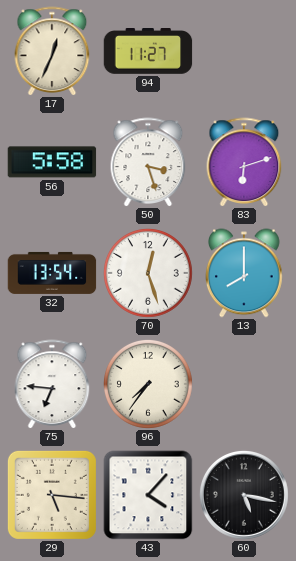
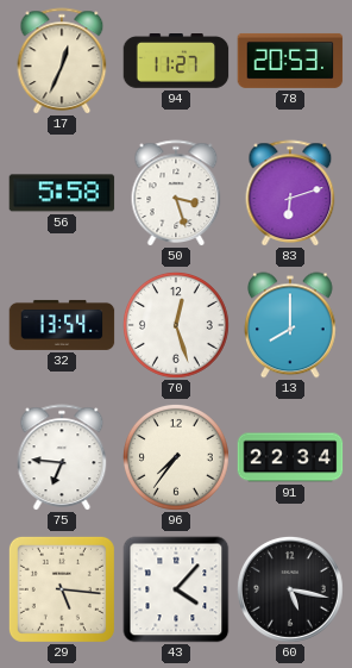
78: none -> 20:53 (290, 61)
91: none -> 22:34 (290, 457)
